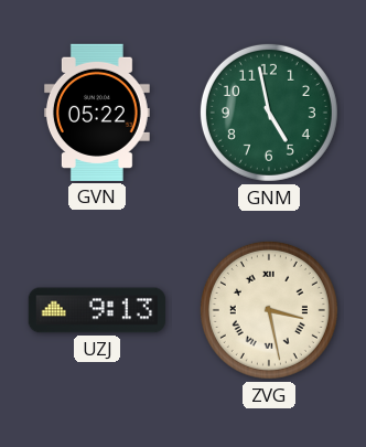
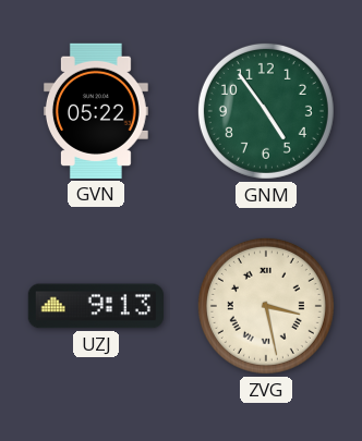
GNM: 4:58 -> 4:54 (266, 111)
